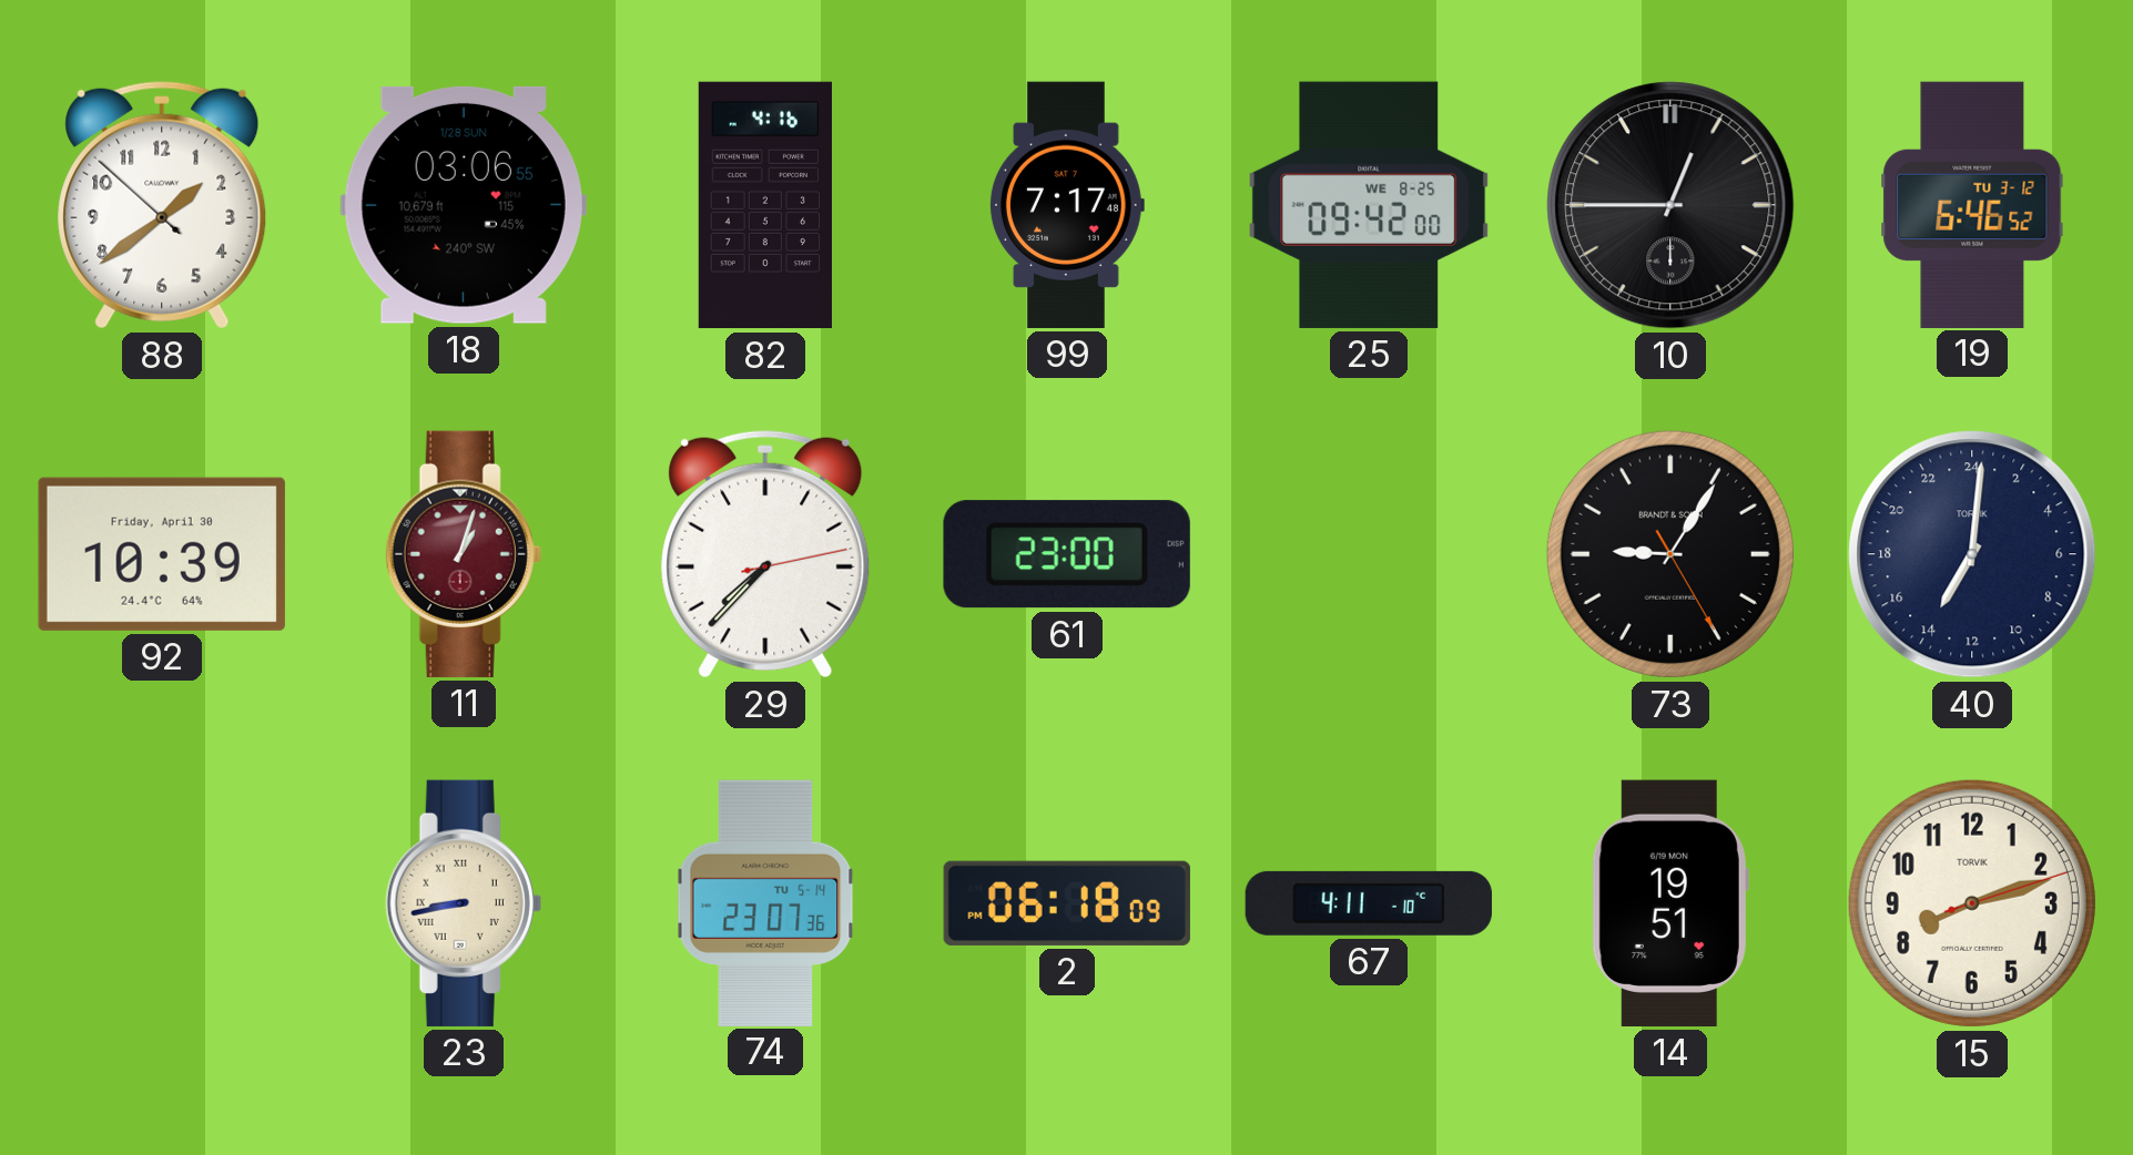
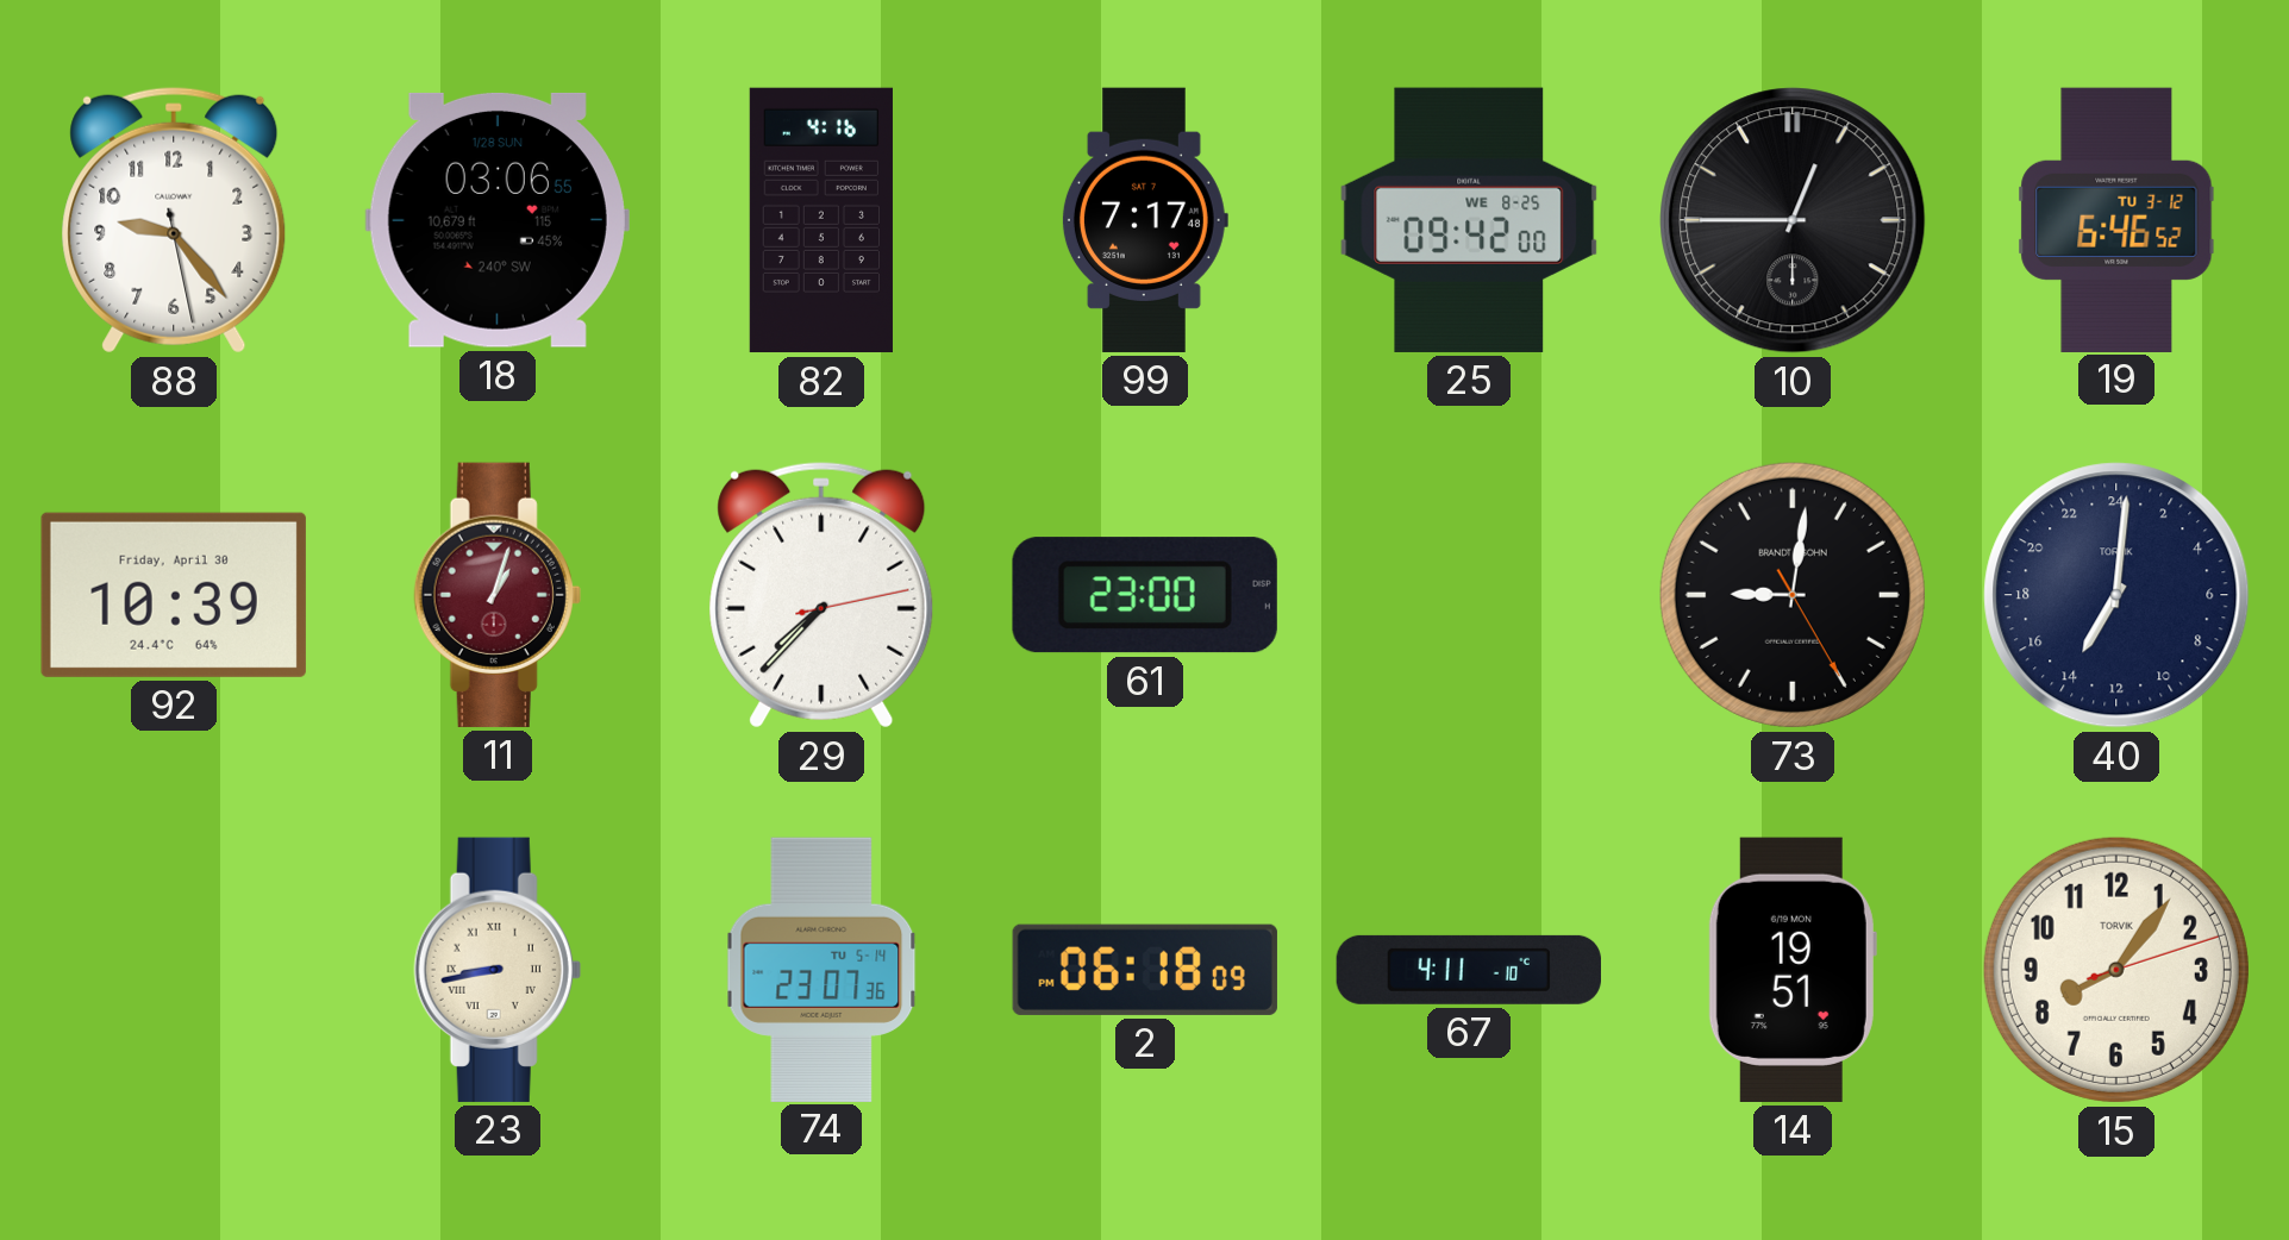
88: 1:38 -> 9:23 (174, 220)
73: 9:05 -> 9:01 (1793, 595)
15: 8:12 -> 8:06 (2116, 970)
